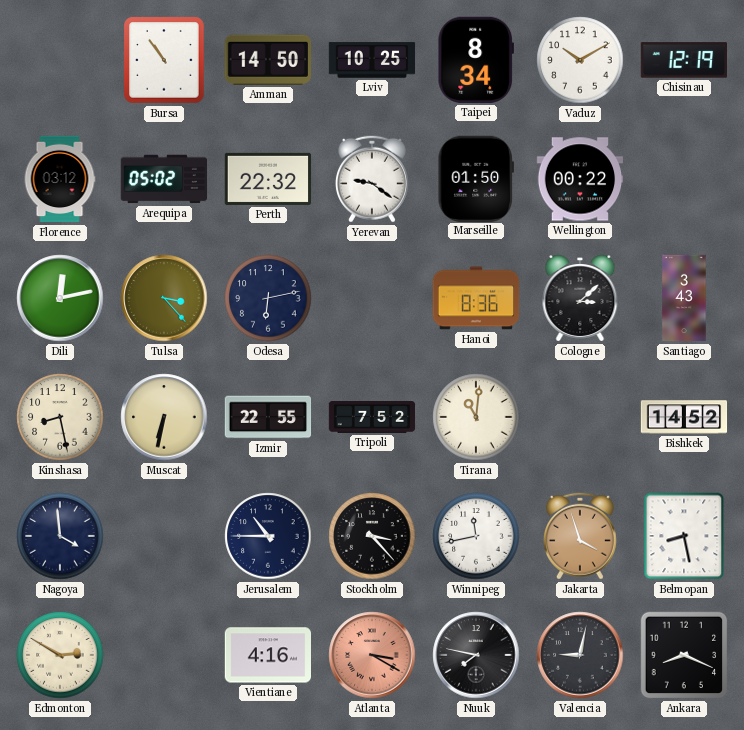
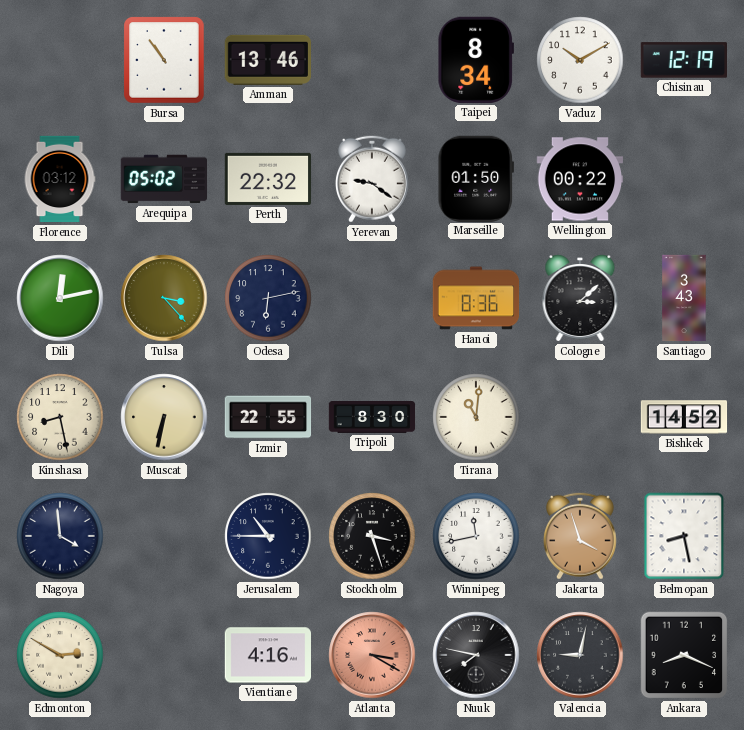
Amman: 14:50 -> 13:46 (267, 60)
Lviv: 10:25 -> none (372, 60)
Tripoli: 7:52 -> 8:30 (372, 418)
Stockholm: 3:23 -> 3:27 (372, 536)
